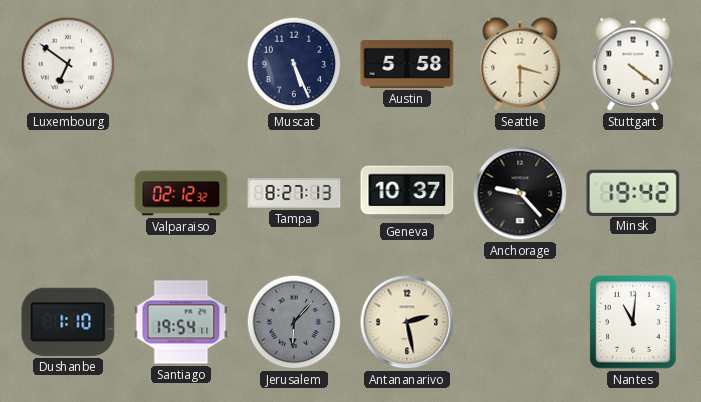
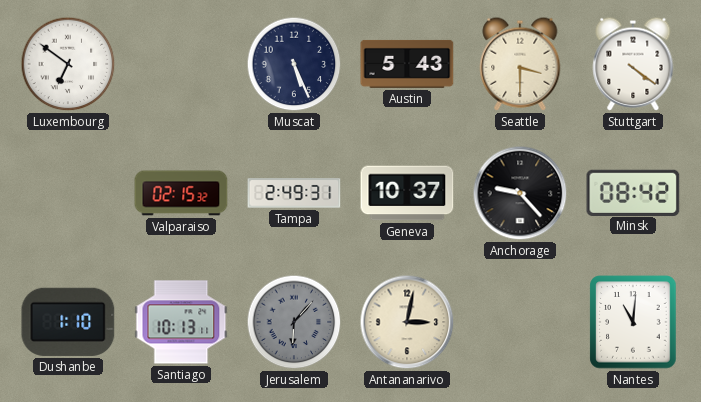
Austin: 5:58 -> 5:43 (407, 64)
Valparaiso: 02:12 -> 02:15 (181, 193)
Tampa: 8:27 -> 2:49 (294, 193)
Minsk: 19:42 -> 08:42 (633, 192)
Santiago: 19:54 -> 10:13 (181, 322)
Antananarivo: 2:28 -> 3:02 (407, 322)
